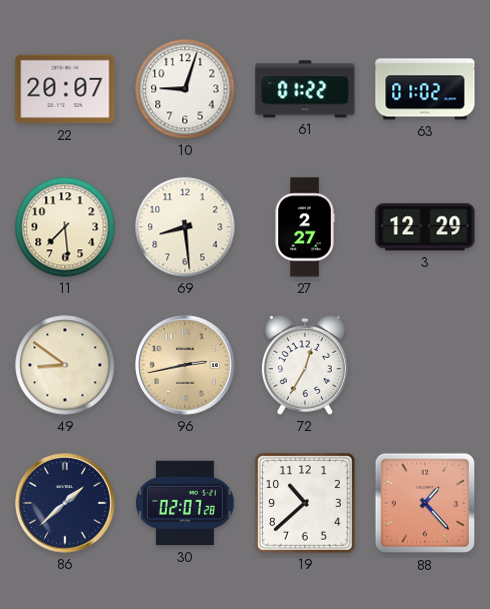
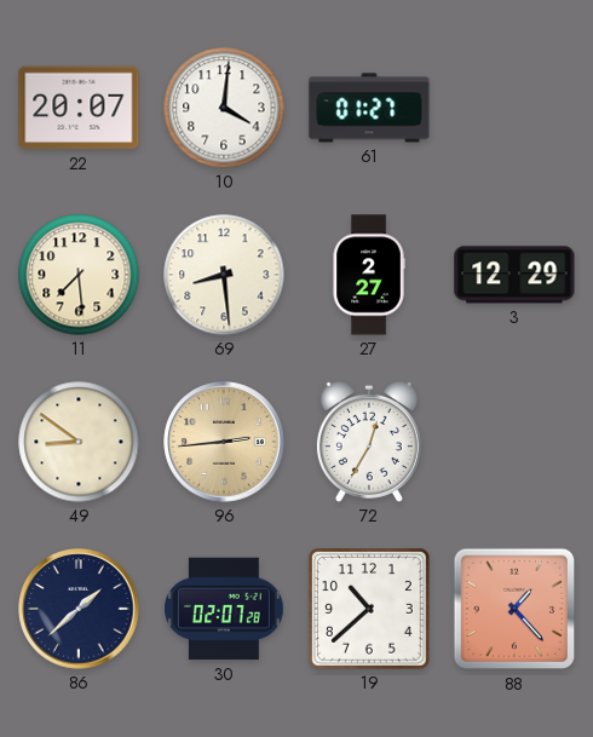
10: 9:03 -> 4:01 (224, 108)
61: 01:22 -> 01:27 (369, 108)
63: 01:02 -> none (425, 89)
96: 2:43 -> 2:44 (224, 442)
